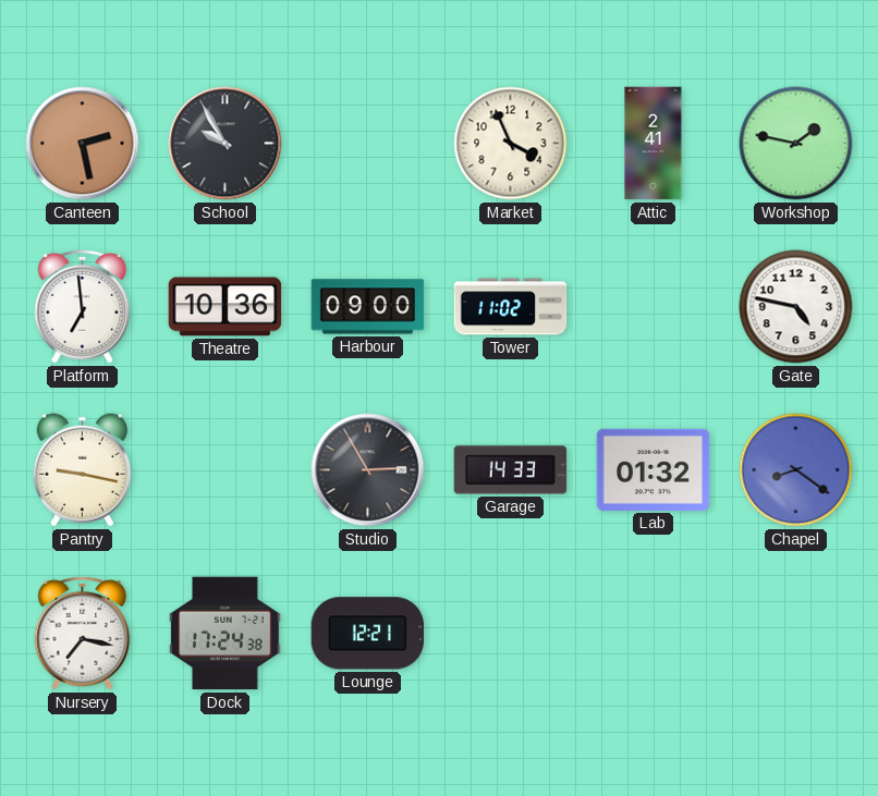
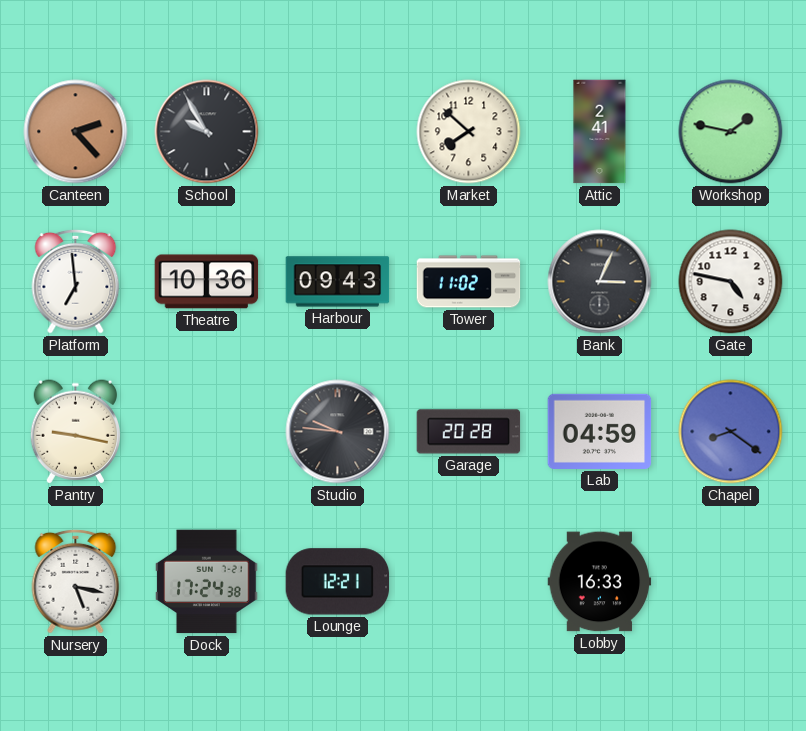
Canteen: 2:28 -> 2:23 (76, 132)
Market: 3:56 -> 7:52 (469, 132)
Harbour: 09:00 -> 09:43 (338, 282)
Bank: none -> 3:04 (600, 282)
Studio: 2:55 -> 9:46 (338, 432)
Garage: 14:33 -> 20:28 (469, 432)
Lab: 01:32 -> 04:59 (600, 431)
Nursery: 7:17 -> 5:17 (76, 581)
Lobby: none -> 16:33 (600, 582)
